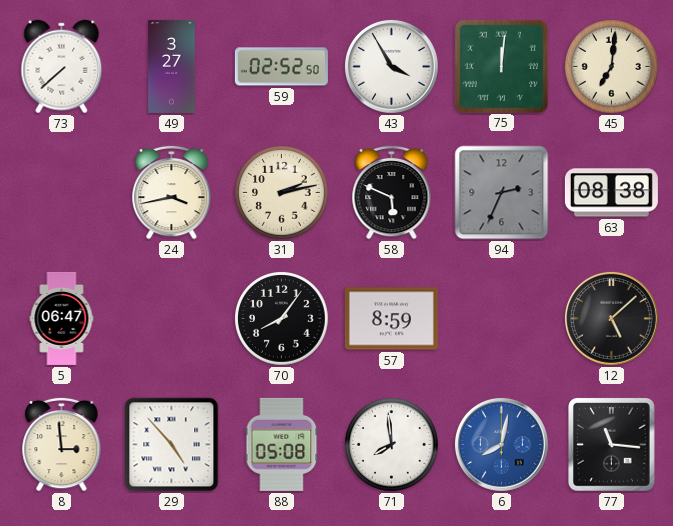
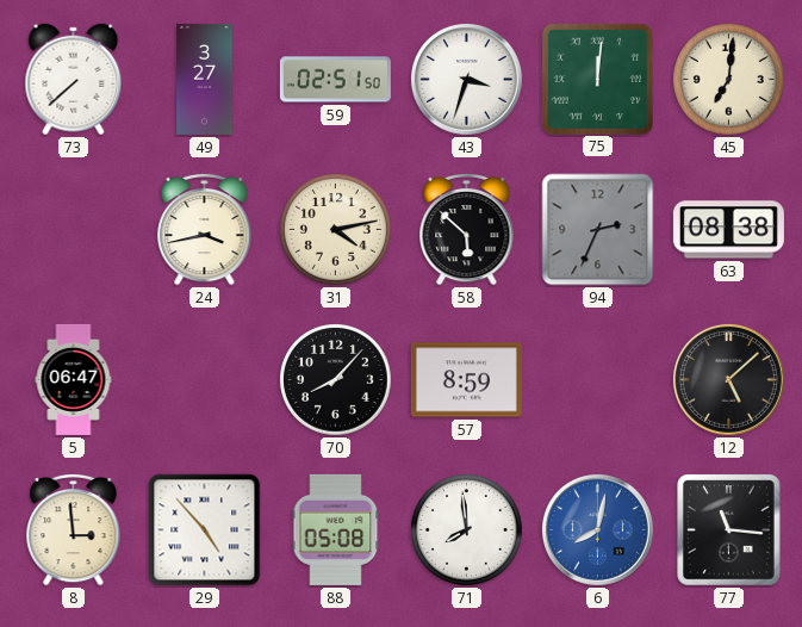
59: 02:52 -> 02:51 (335, 80)
43: 3:55 -> 3:33 (466, 79)
31: 2:13 -> 4:13 (336, 230)
58: 5:49 -> 5:52 (467, 229)
70: 8:06 -> 8:07 (336, 380)
